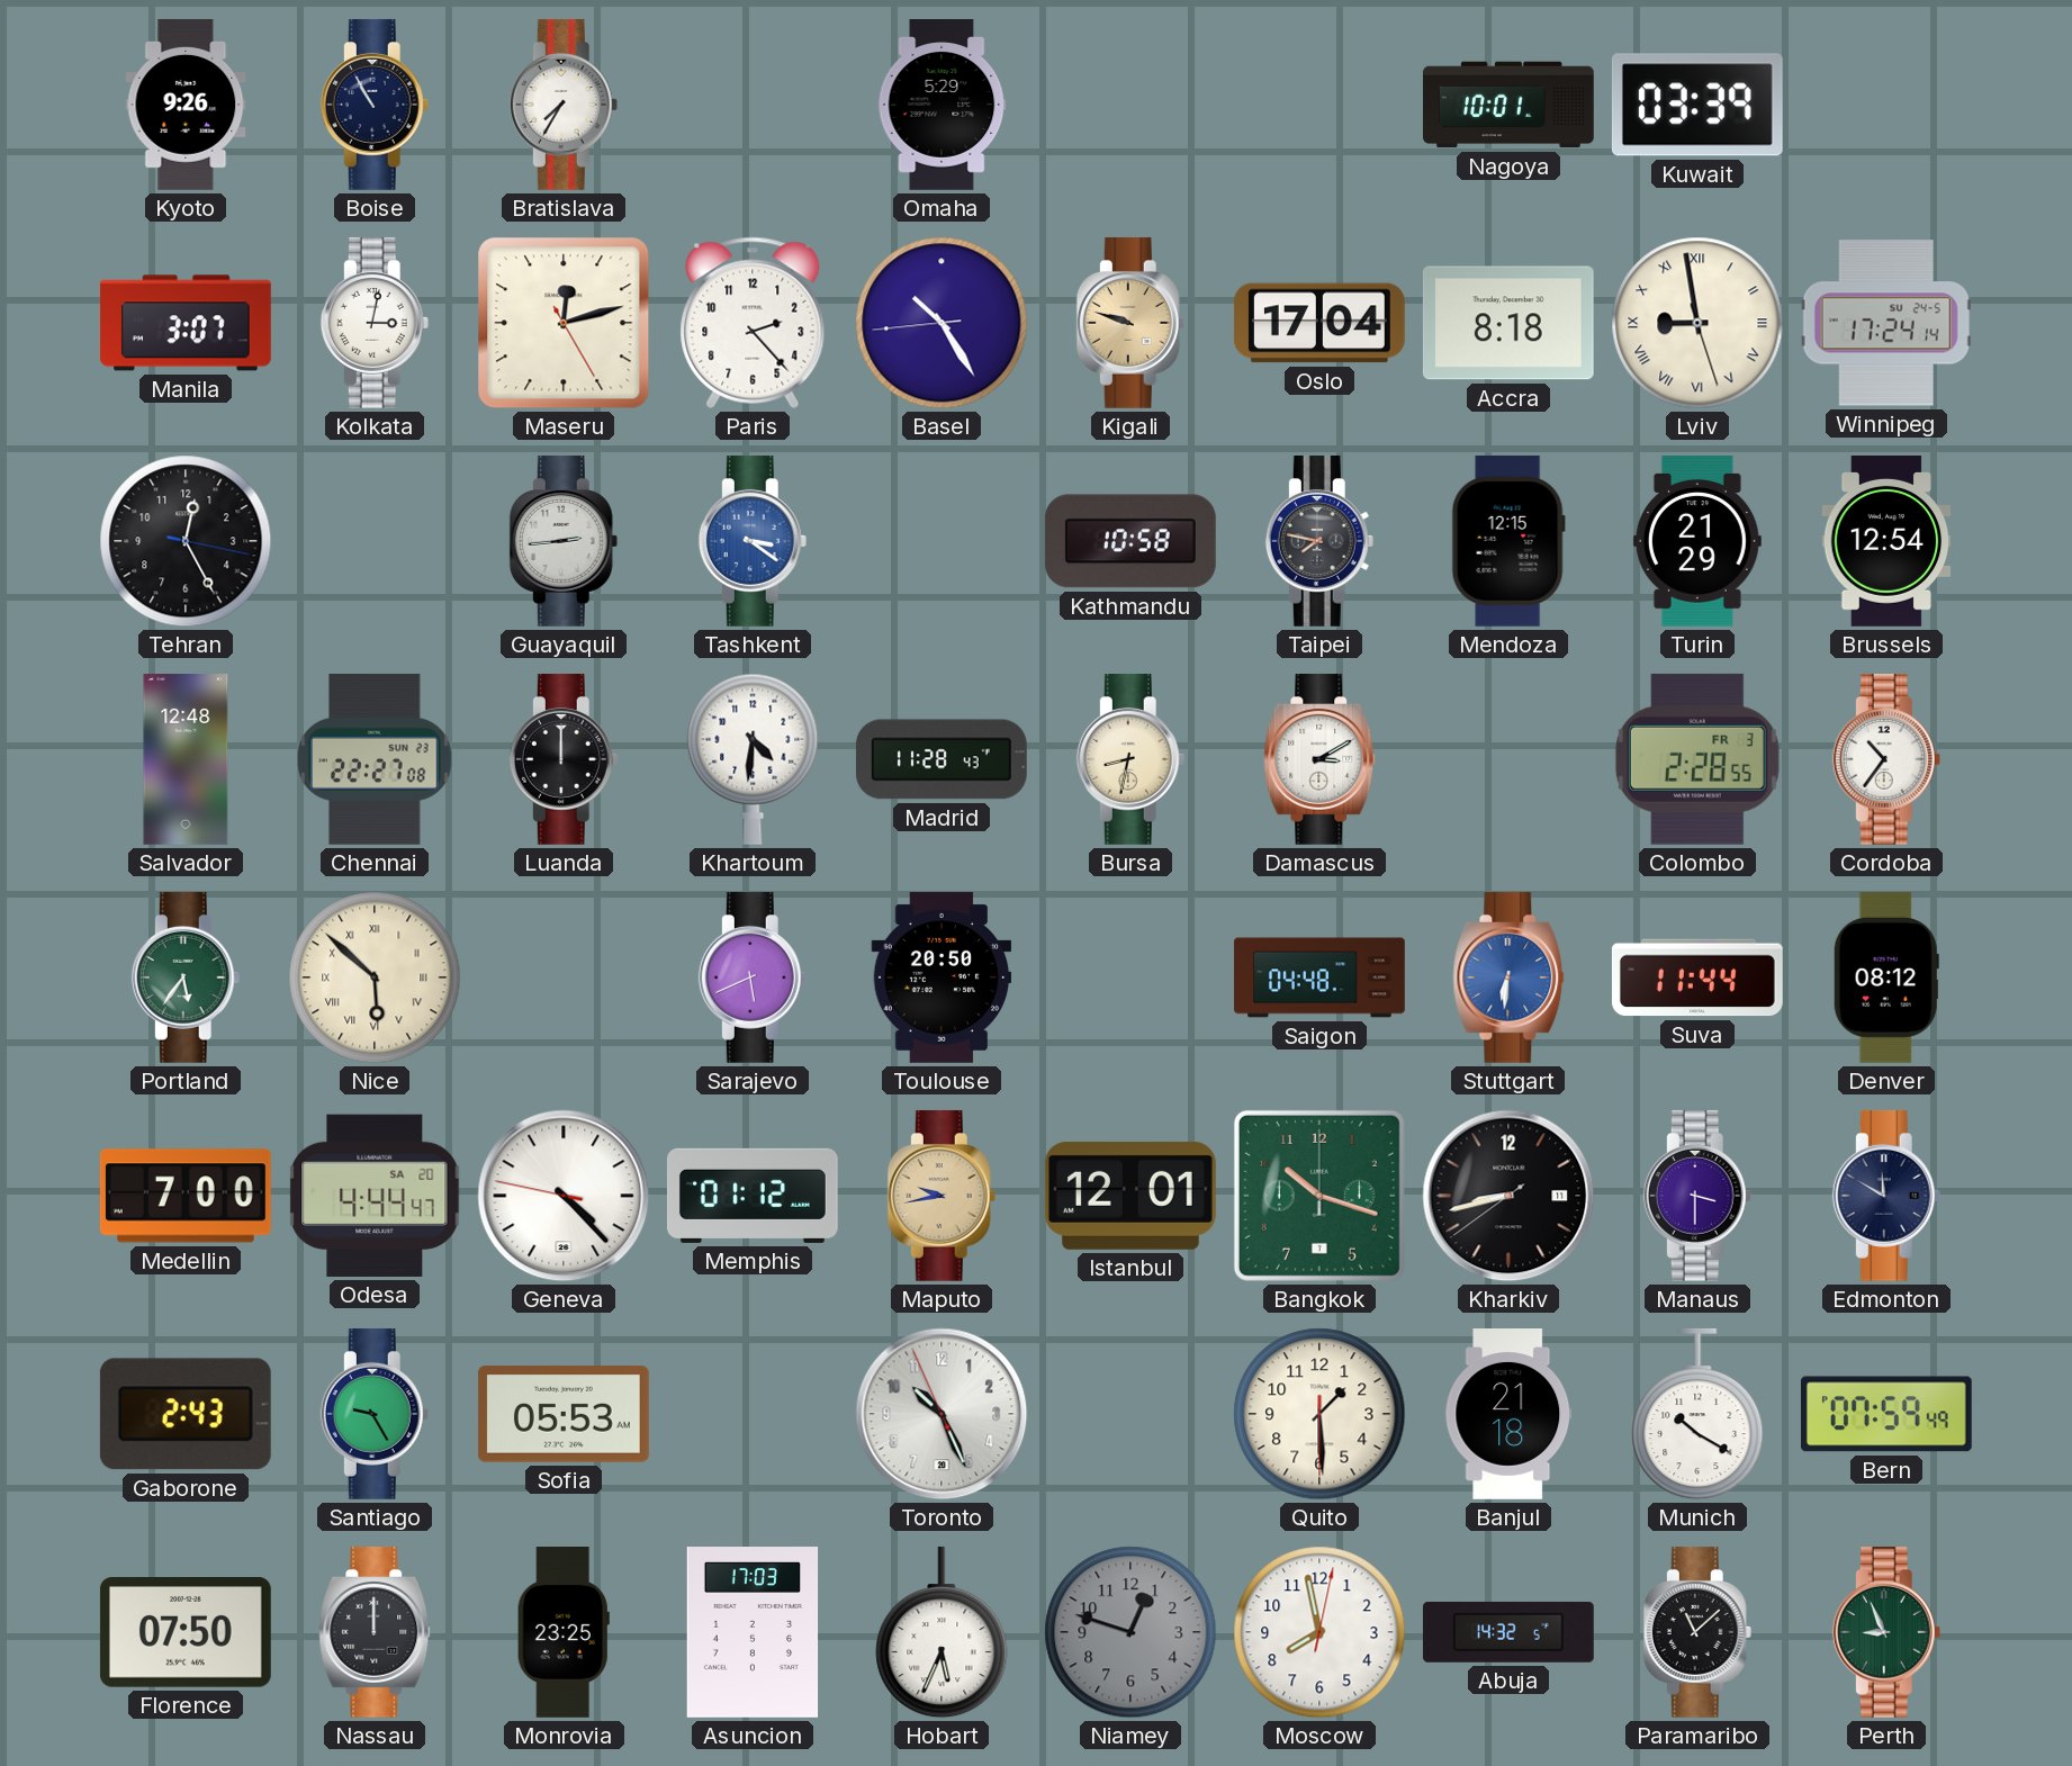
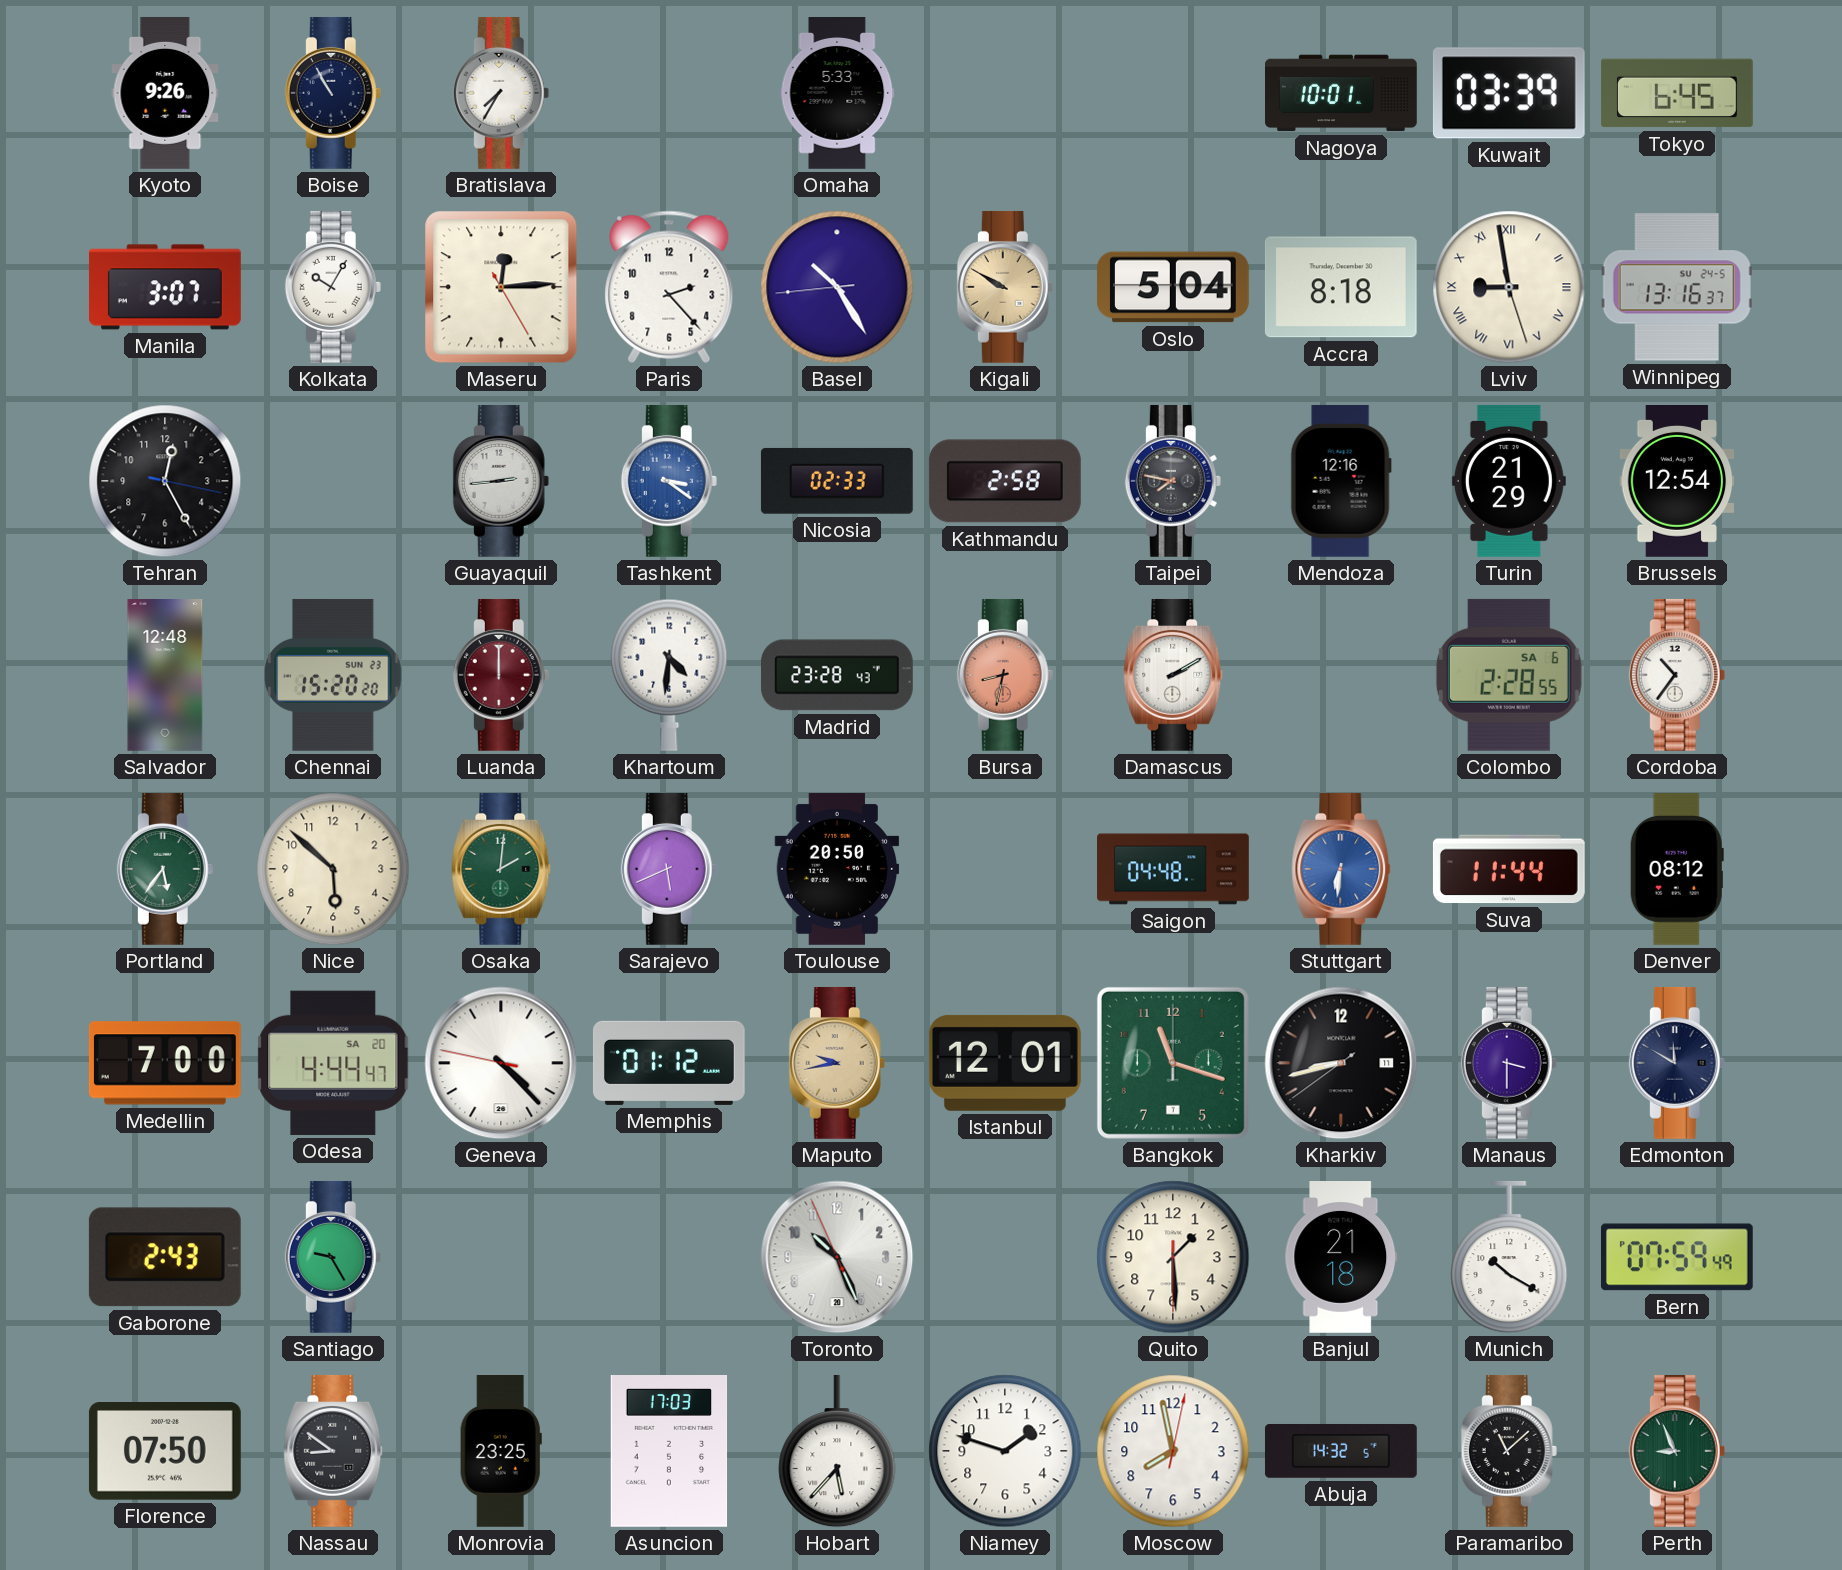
Omaha: 5:29 -> 5:33 (837, 94)
Tokyo: none -> 6:45 (1678, 93)
Kolkata: 3:02 -> 10:05 (333, 287)
Maseru: 12:12 -> 12:14 (501, 287)
Kigali: 9:48 -> 9:50 (1005, 287)
Oslo: 17:04 -> 5:04 (1173, 287)
Winnipeg: 17:24 -> 13:16 (1677, 287)
Nicosia: none -> 02:33 (837, 481)
Kathmandu: 10:58 -> 2:58 (1005, 481)
Mendoza: 12:15 -> 12:16 (1341, 481)
Chennai: 22:27 -> 15:20 (333, 675)
Luanda dial: black -> burgundy (501, 675)
Madrid: 11:28 -> 23:28 (837, 675)
Bursa dial: cream -> salmon (1005, 675)
Damascus: 3:10 -> 2:10 (1173, 675)
Colombo date: FR 3 -> SA 6 (1509, 675)
Nice numerals: Roman -> Arabic (333, 869)
Osaka: none -> 2:01 (501, 869)
Bangkok: 10:18 -> 11:18 (1173, 1063)
Sofia: 05:53 -> none (564, 1414)
Nassau: 12:00 -> 8:51 (333, 1451)
Hobart: 5:34 -> 5:37 (837, 1451)
Niamey: 12:48 -> 1:48 (1005, 1451)
Niamey dial: grey -> white (1005, 1451)
